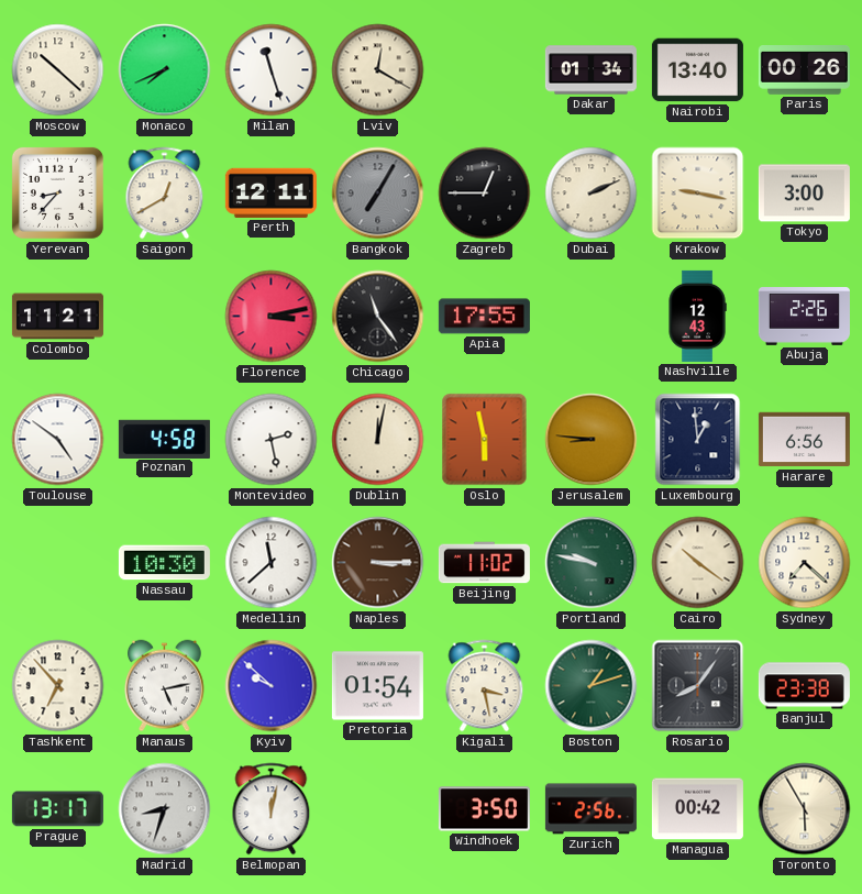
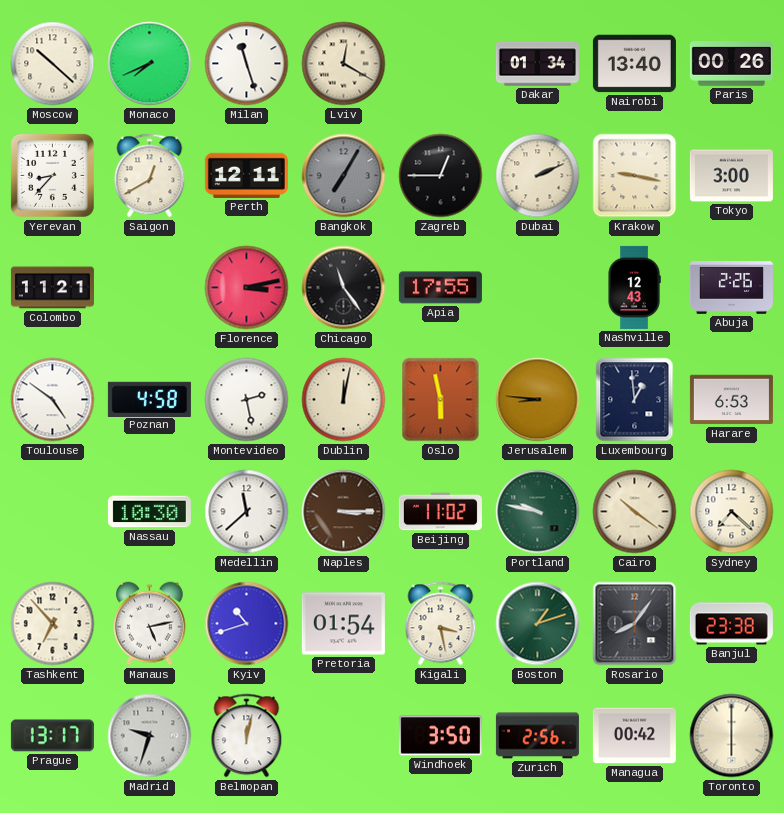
Harare: 6:56 -> 6:53 (731, 400)
Kyiv: 9:52 -> 10:42 (247, 624)
Madrid: 8:33 -> 9:33 (150, 736)
Toronto: 5:55 -> 6:00 (732, 736)
